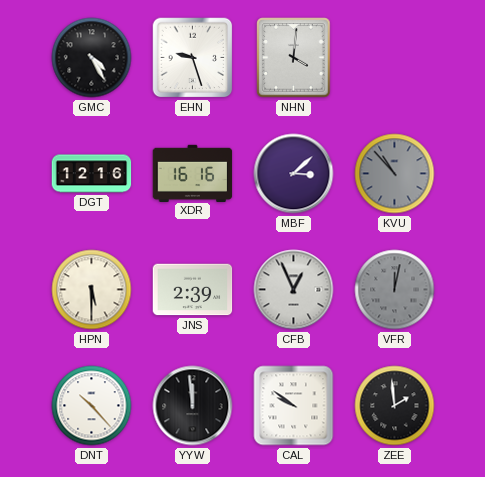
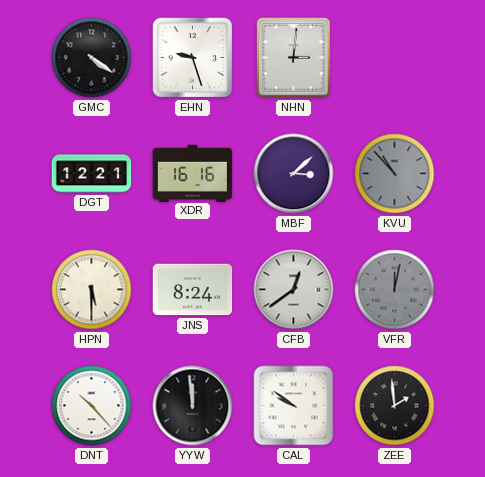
GMC: 4:25 -> 4:21 (92, 58)
NHN: 4:01 -> 3:01 (294, 58)
DGT: 12:16 -> 12:21 (92, 174)
JNS: 2:39 -> 8:24 (193, 290)
CFB: 12:56 -> 12:39 (294, 290)
